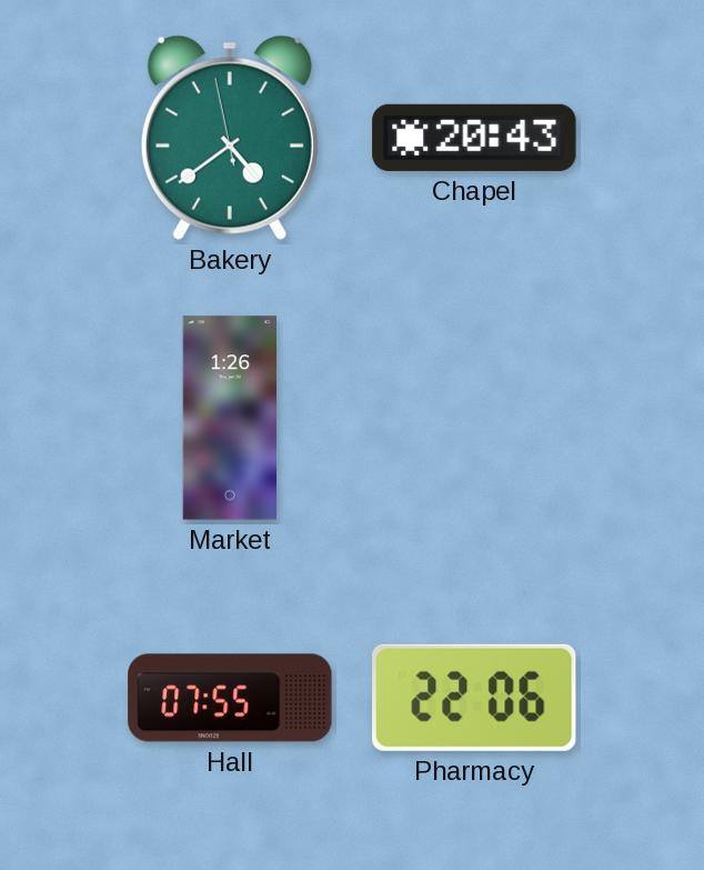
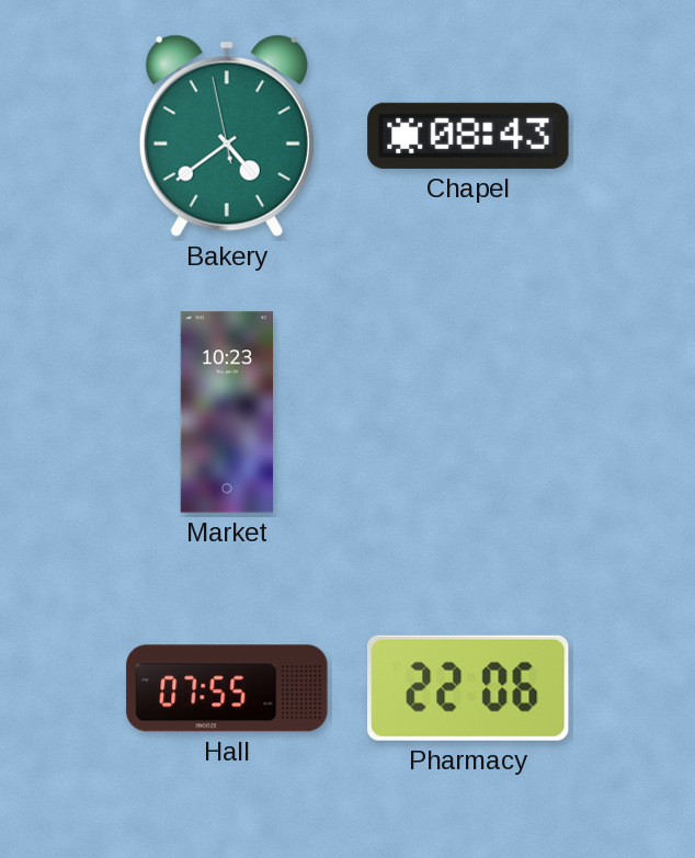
Chapel: 20:43 -> 08:43 (468, 136)
Market: 1:26 -> 10:23 (226, 412)
